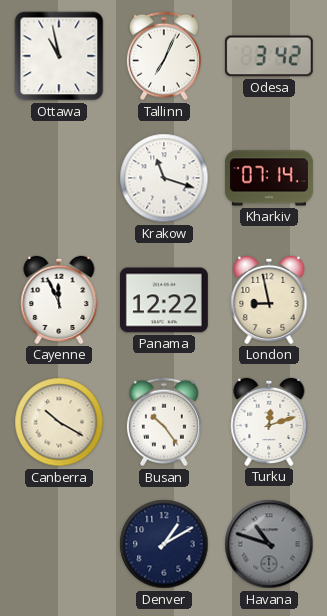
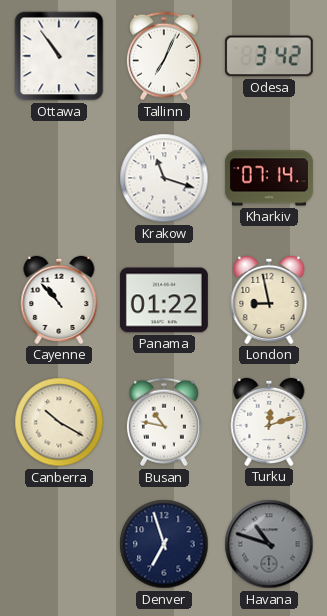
Ottawa: 10:58 -> 10:54 (59, 56)
Cayenne: 11:56 -> 10:53 (59, 300)
Panama: 12:22 -> 01:22 (164, 300)
Busan: 10:24 -> 10:47 (164, 422)
Denver: 1:10 -> 6:57 (164, 544)
